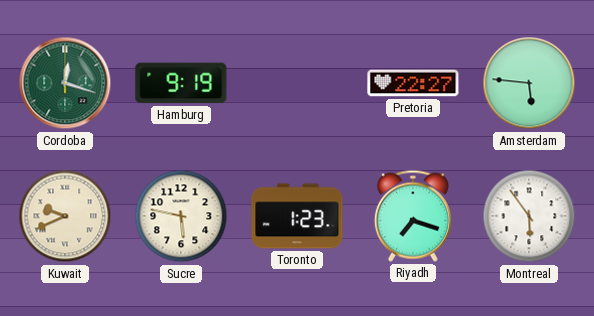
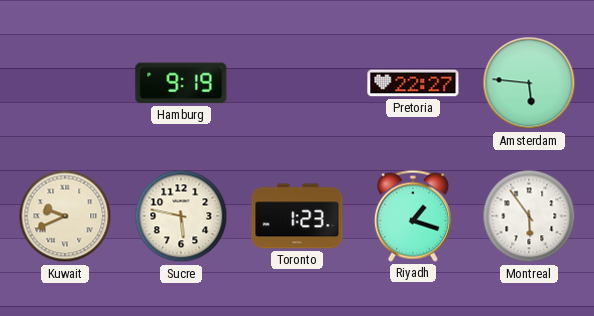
Cordoba: 12:18 -> none (65, 83)
Riyadh: 7:18 -> 1:18 (413, 216)
